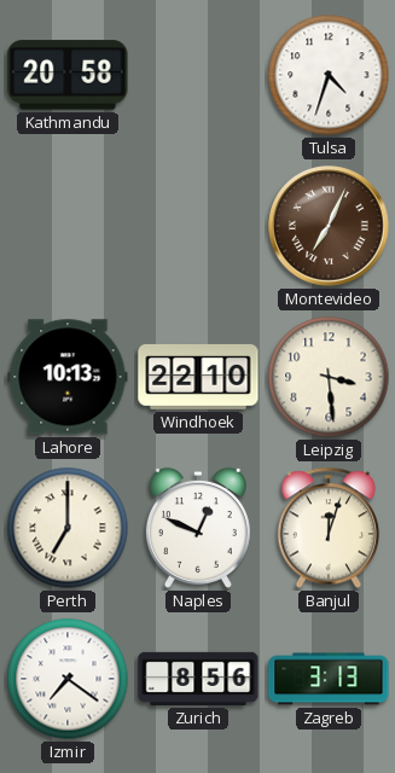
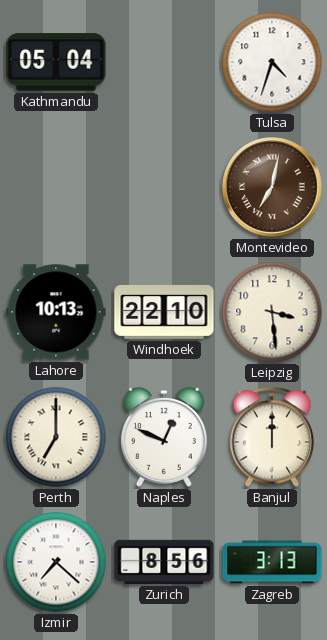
Kathmandu: 20:58 -> 05:04 (56, 62)
Montevideo: 7:04 -> 7:02 (272, 187)
Banjul: 12:03 -> 12:00 (272, 437)
Izmir: 7:21 -> 7:22 (56, 562)
